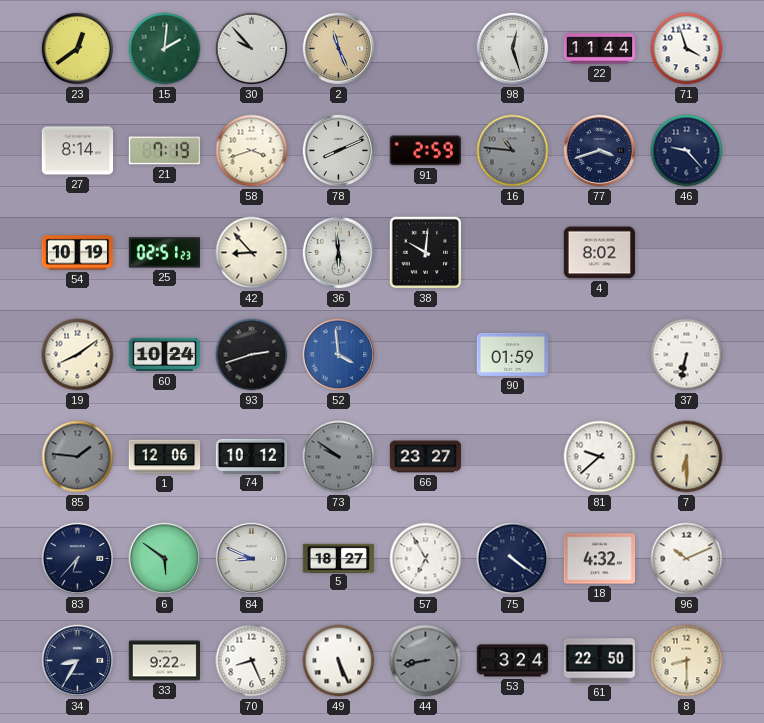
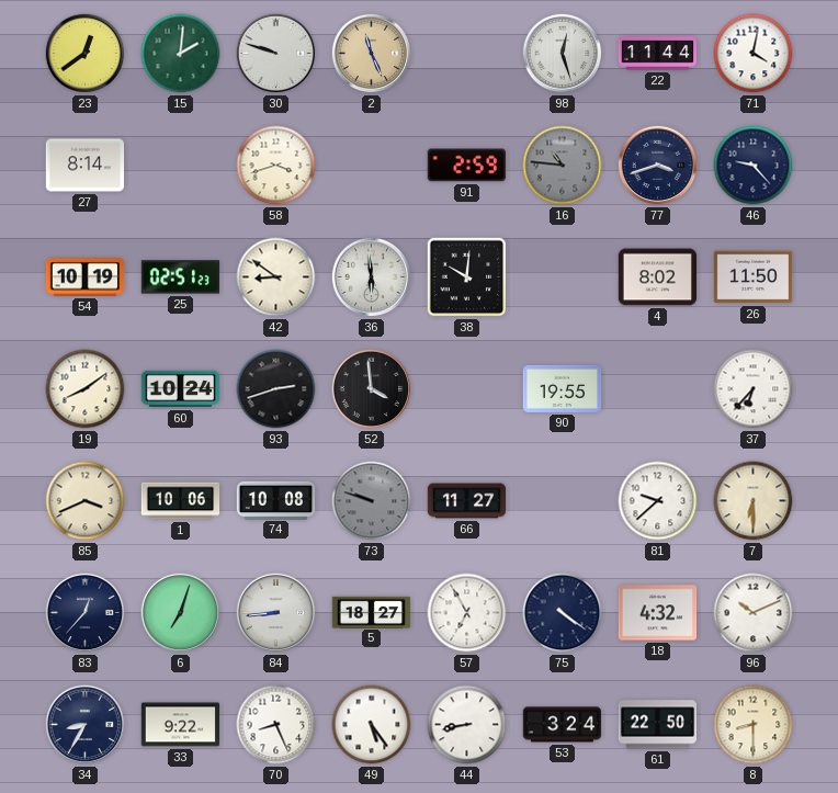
30: 9:53 -> 9:48 (276, 54)
71: 3:57 -> 4:02 (754, 54)
21: 7:19 -> none (165, 151)
78: 8:11 -> none (339, 151)
42: 8:53 -> 8:51 (276, 277)
26: none -> 11:50 (754, 277)
52 dial: blue -> black (372, 389)
90: 01:59 -> 19:55 (563, 388)
37: 6:32 -> 6:37 (754, 389)
85: 1:46 -> 3:41 (86, 501)
85 dial: grey -> cream (86, 501)
1: 12:06 -> 10:06 (181, 501)
74: 10:12 -> 10:08 (276, 500)
73: 9:51 -> 9:48 (372, 501)
66: 23:27 -> 11:27 (467, 501)
83: 6:37 -> 12:37 (86, 613)
6: 5:51 -> 7:03 (181, 613)
84: 8:49 -> 8:44 (276, 613)
49: 5:26 -> 5:24 (372, 725)
44 dial: grey -> white (467, 725)
